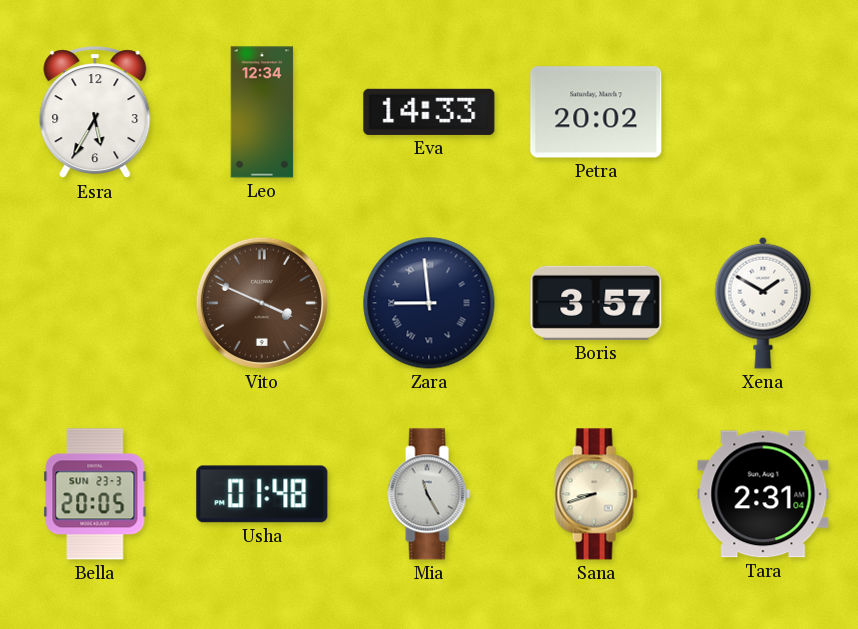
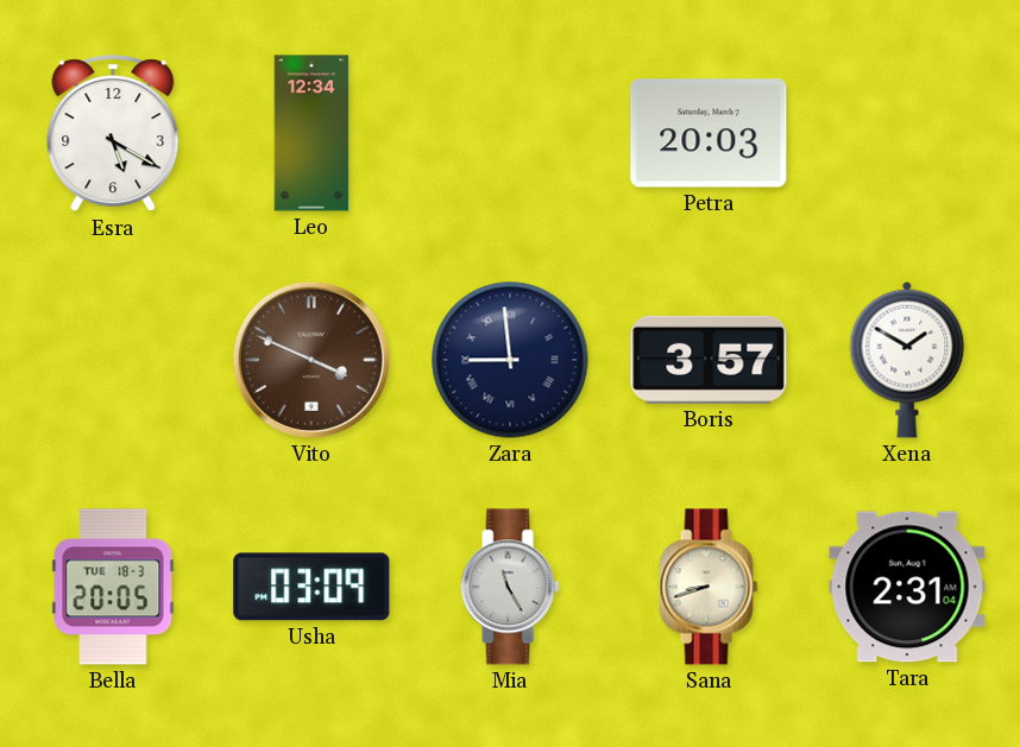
Esra: 5:35 -> 5:20 (113, 134)
Eva: 14:33 -> none (429, 112)
Petra: 20:02 -> 20:03 (709, 133)
Bella date: SUN 23-3 -> TUE 18-3 (113, 587)
Usha: 01:48 -> 03:09 (311, 587)
